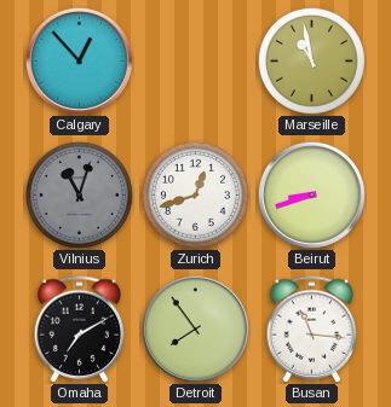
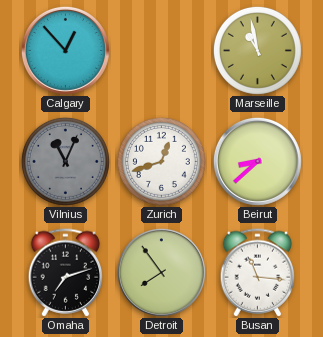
Vilnius: 11:03 -> 11:04 (65, 161)
Beirut: 8:42 -> 8:38 (257, 161)
Omaha: 7:10 -> 7:12 (66, 273)
